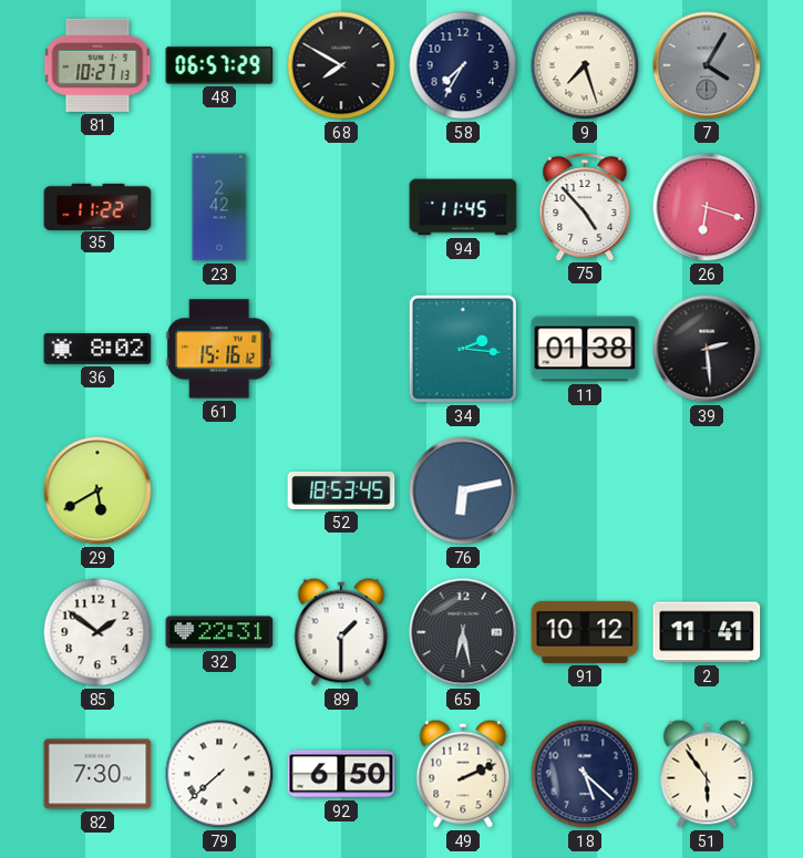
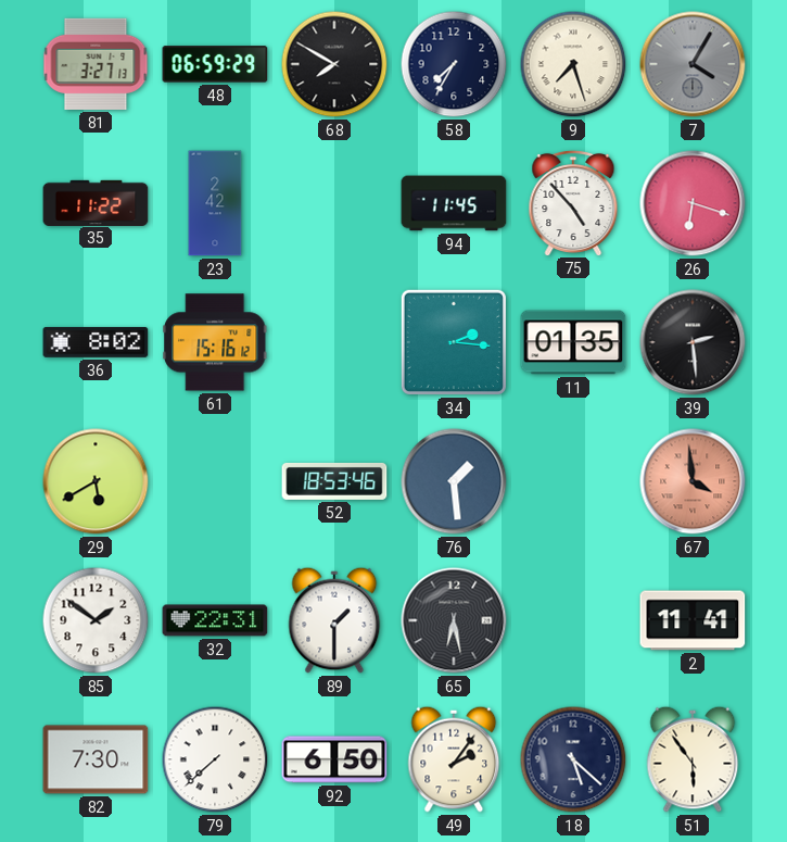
81: 10:27 -> 3:27 (96, 64)
48: 06:57 -> 06:59 (215, 64)
11: 01:38 -> 01:35 (573, 342)
52: 18:53:45 -> 18:53:46 (334, 481)
76: 6:13 -> 1:29 (454, 481)
67: none -> 3:59 (693, 481)
91: 10:12 -> none (585, 632)
49: 2:11 -> 2:06 (454, 759)
